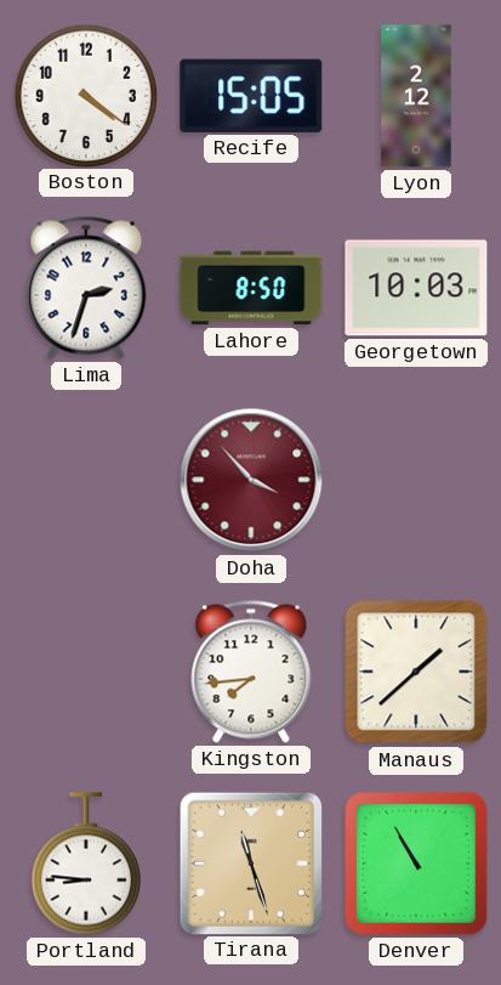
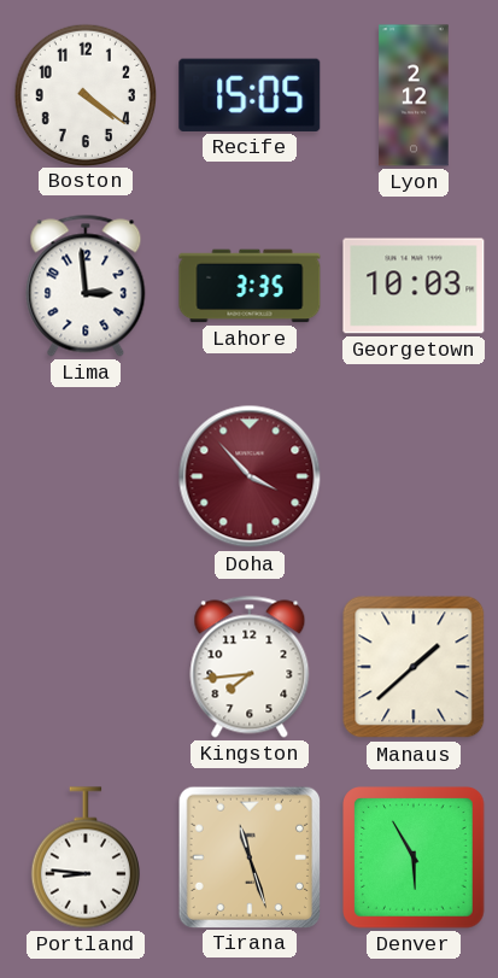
Lima: 2:33 -> 2:59 (86, 286)
Lahore: 8:50 -> 3:35 (250, 286)
Denver: 10:55 -> 5:55 (414, 857)
